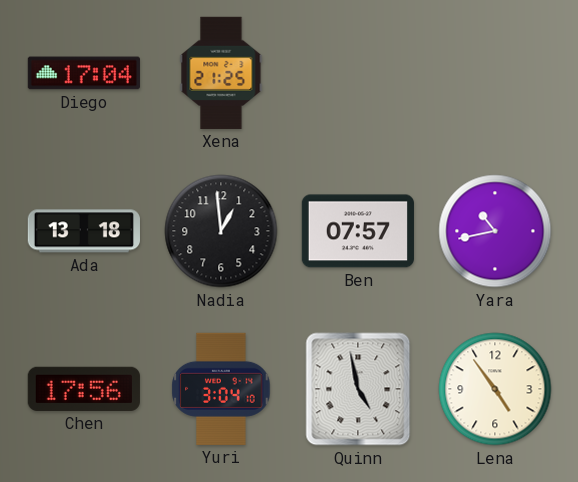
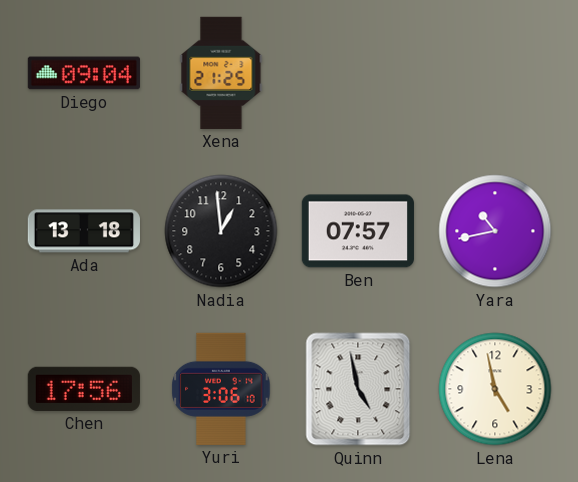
Diego: 17:04 -> 09:04 (84, 73)
Yuri: 3:04 -> 3:06 (221, 389)
Lena: 4:54 -> 4:58 (495, 389)
